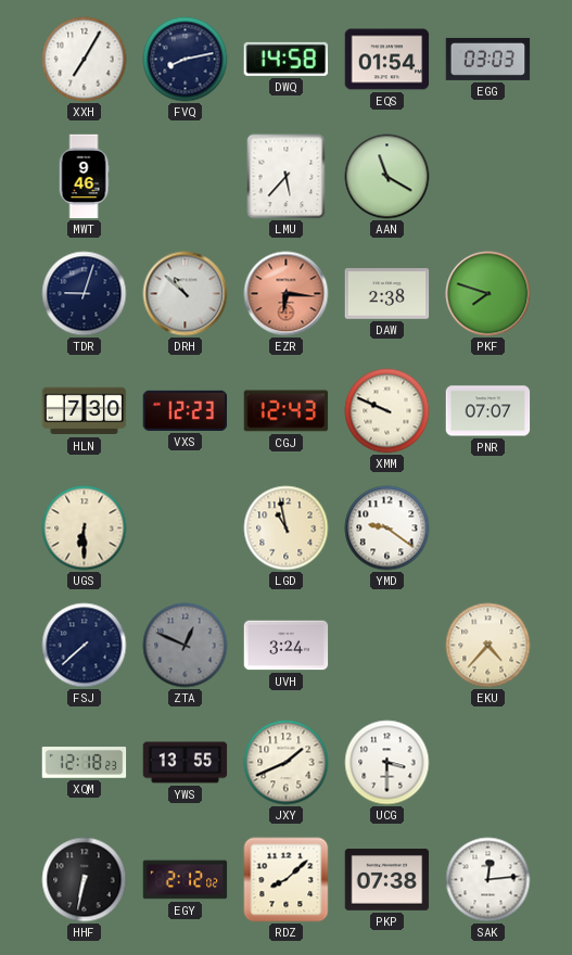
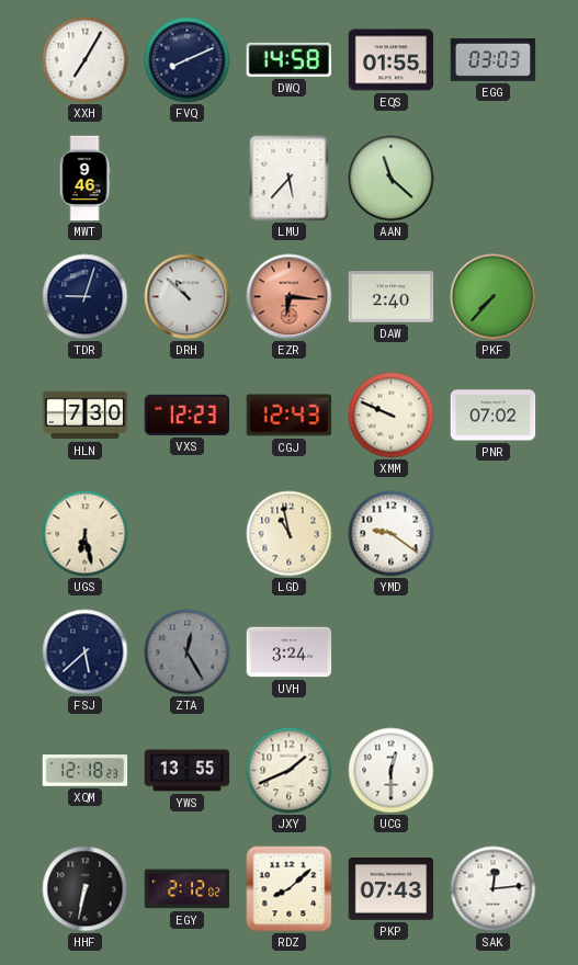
FVQ: 8:13 -> 8:11 (188, 60)
EQS: 01:54 -> 01:55 (392, 60)
AAN: 11:20 -> 11:22 (392, 179)
DAW: 2:38 -> 2:40 (392, 297)
PKF: 7:48 -> 7:37 (494, 297)
PNR: 07:07 -> 07:02 (494, 416)
UGS: 6:30 -> 6:28 (86, 534)
FSJ: 7:38 -> 5:38 (86, 652)
ZTA: 12:49 -> 12:25 (188, 652)
EKU: 4:37 -> none (488, 646)
UCG: 3:30 -> 12:30 (392, 771)
PKP: 07:38 -> 07:43 (392, 889)
